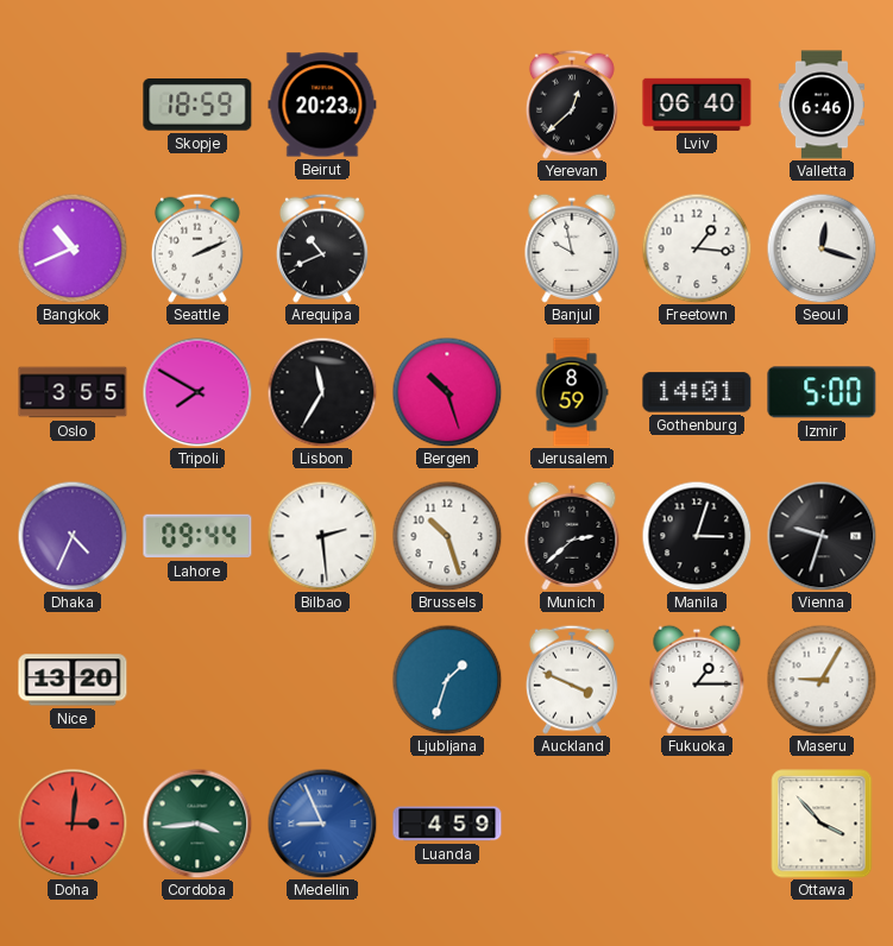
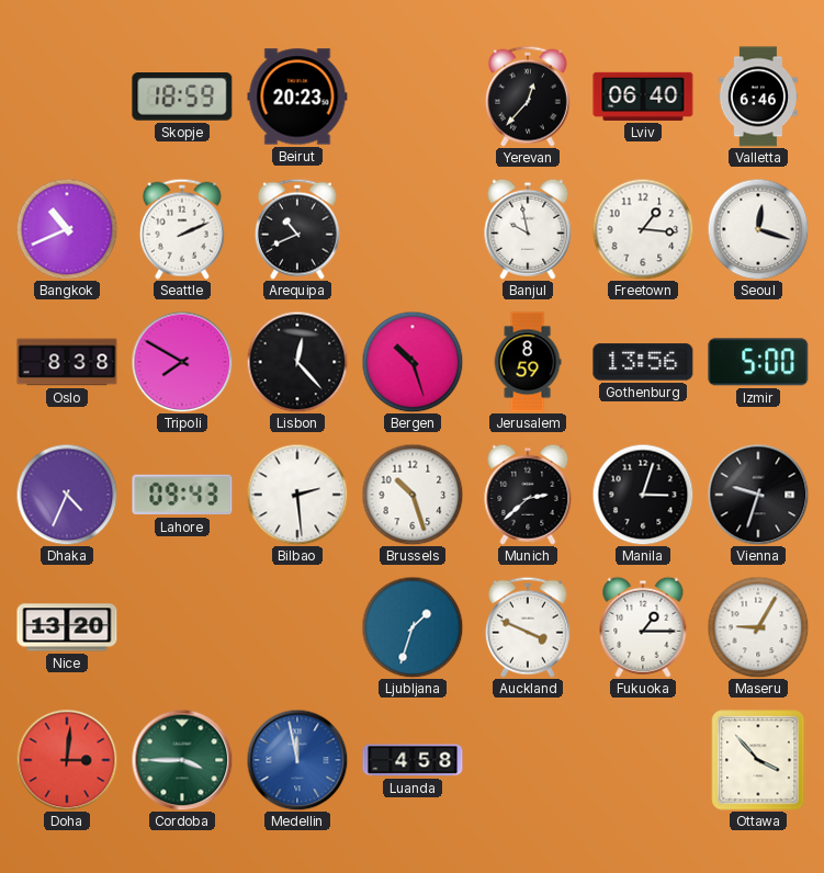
Yerevan: 12:38 -> 12:37 (528, 97)
Oslo: 3:55 -> 8:38 (67, 362)
Lisbon: 11:35 -> 12:23 (297, 362)
Gothenburg: 14:01 -> 13:56 (643, 362)
Lahore: 09:44 -> 09:43 (182, 495)
Cordoba: 3:44 -> 3:45 (182, 760)
Medellin: 8:56 -> 11:58 (297, 760)
Luanda: 4:59 -> 4:58 (413, 760)
